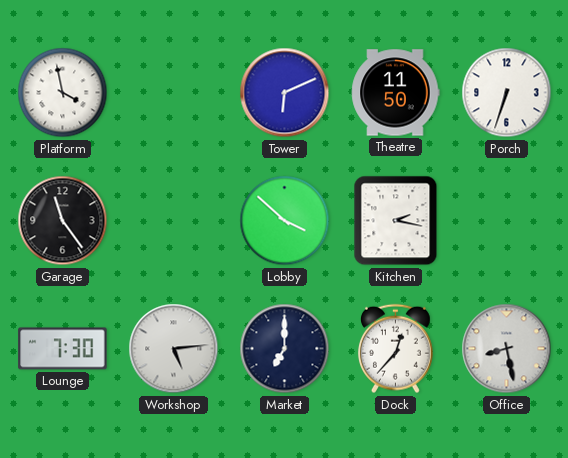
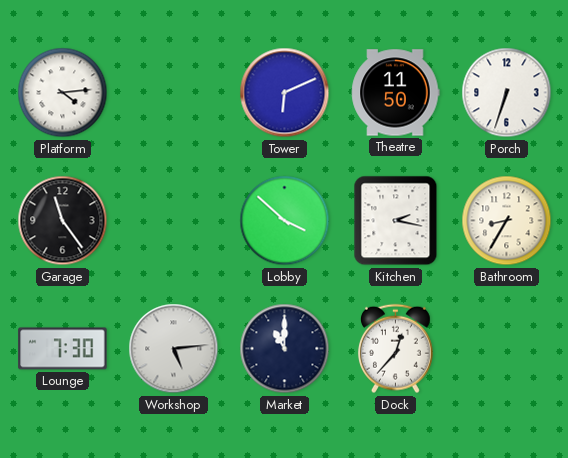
Platform: 3:58 -> 4:14 (63, 93)
Bathroom: none -> 8:35 (507, 221)
Market: 7:00 -> 11:00 (285, 349)
Office: 8:28 -> none (507, 349)
